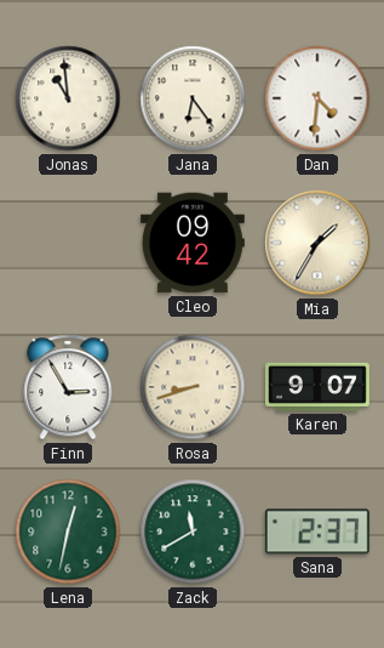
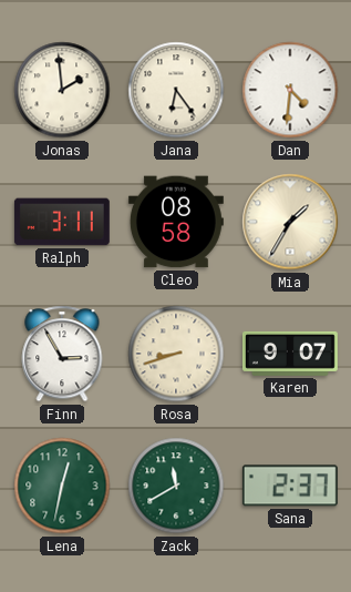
Jonas: 10:59 -> 1:59 (62, 90)
Ralph: none -> 3:11 (62, 222)
Cleo: 09:42 -> 08:58 (176, 222)
